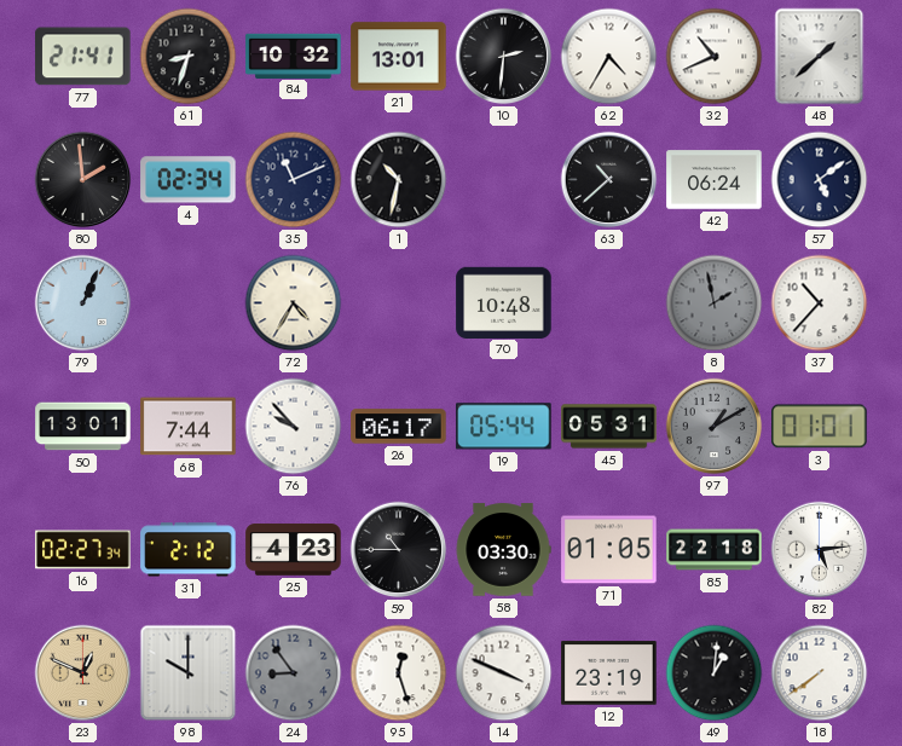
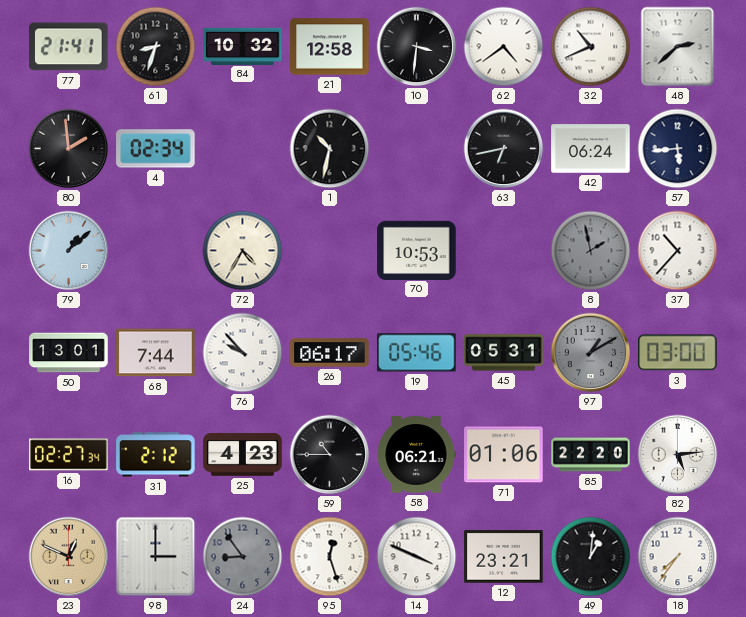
21: 13:01 -> 12:58 (330, 47)
10: 2:31 -> 3:31 (417, 47)
62: 4:35 -> 4:39 (504, 47)
48: 1:38 -> 2:38 (678, 47)
35: 11:11 -> none (294, 180)
63: 10:38 -> 6:43 (504, 149)
57: 5:09 -> 5:44 (678, 149)
79: 1:04 -> 1:08 (69, 251)
70: 10:48 -> 10:53 (417, 250)
19: 05:44 -> 05:46 (417, 353)
3: 01:01 -> 03:00 (678, 353)
58: 03:30 -> 06:21 (416, 455)
71: 01:05 -> 01:06 (504, 455)
85: 22:18 -> 22:20 (591, 455)
98: 10:00 -> 3:00 (156, 557)
12: 23:19 -> 23:21 (504, 557)
18: 7:39 -> 7:36 (678, 557)
